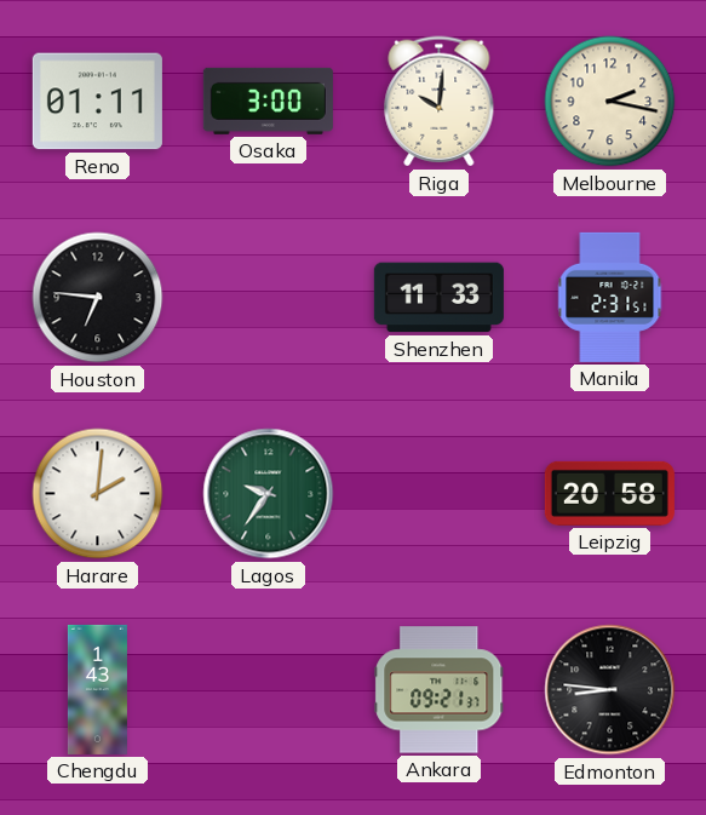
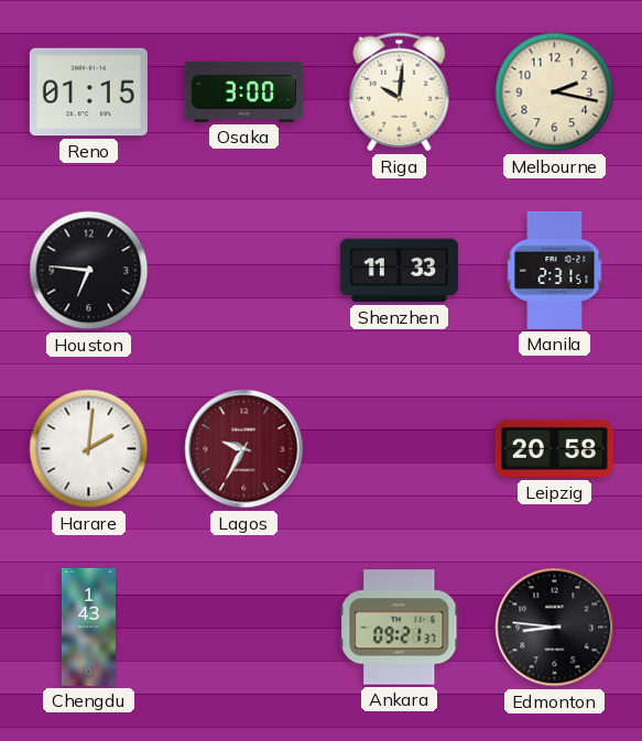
Reno: 01:11 -> 01:15 (88, 92)
Lagos: 9:36 -> 9:35 (244, 449)
Lagos dial: green -> burgundy (244, 449)
